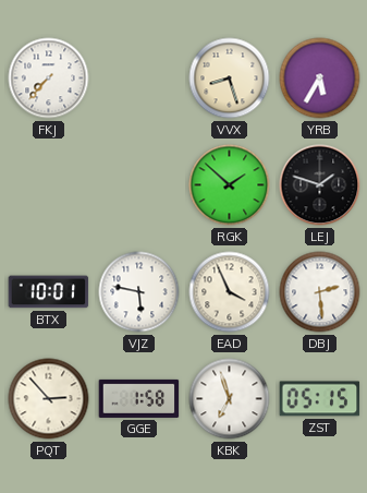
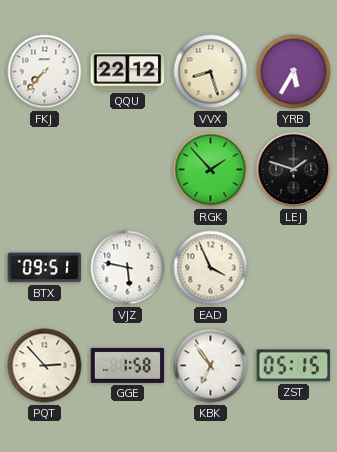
QQU: none -> 22:12 (128, 72)
RGK: 1:52 -> 1:53 (211, 170)
BTX: 10:01 -> 09:51 (45, 268)
DBJ: 2:29 -> none (320, 292)
KBK: 6:57 -> 6:54 (211, 366)
